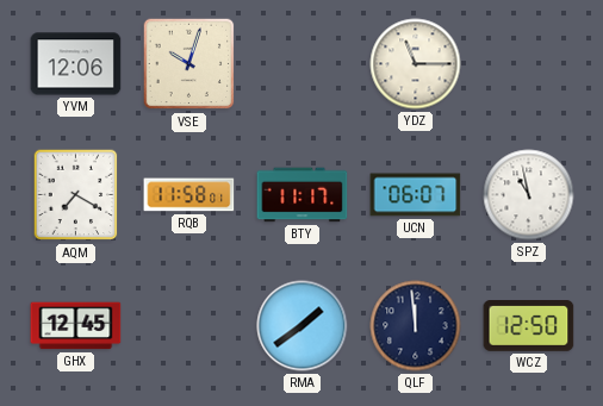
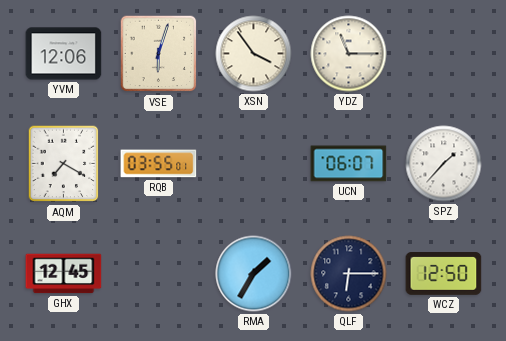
VSE: 10:03 -> 6:03 (159, 54)
XSN: none -> 3:54 (254, 54)
RQB: 11:58 -> 03:55 (159, 164)
BTY: 11:17 -> none (303, 195)
SPZ: 10:58 -> 1:37 (444, 164)
RMA: 1:39 -> 1:35 (254, 274)
QLF: 11:59 -> 6:15 (349, 274)
